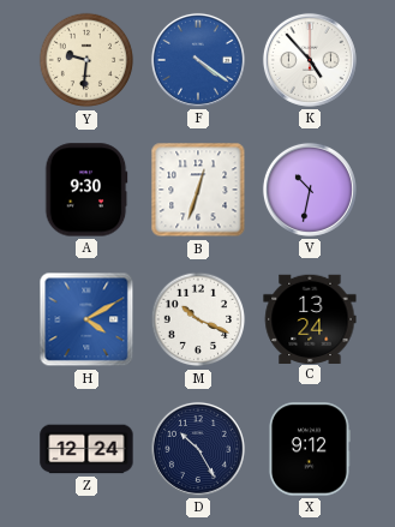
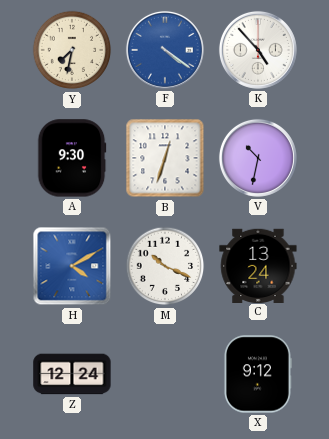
Y: 9:31 -> 7:32 (72, 50)
D: 10:25 -> none (198, 449)
